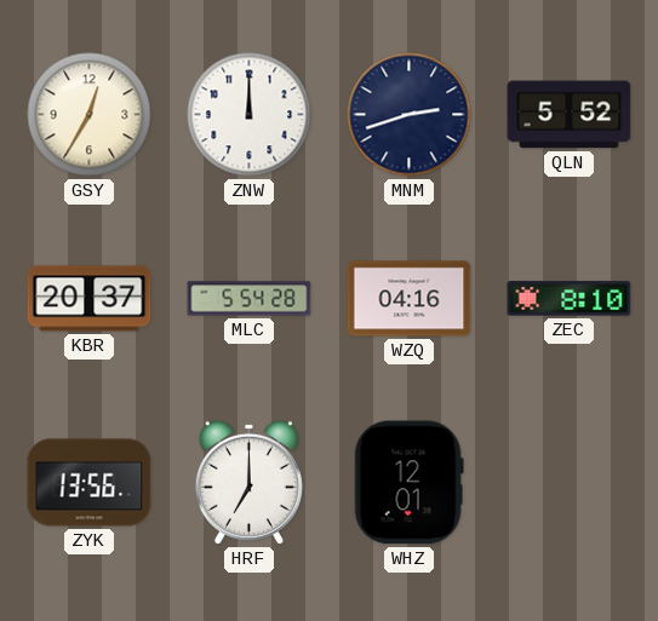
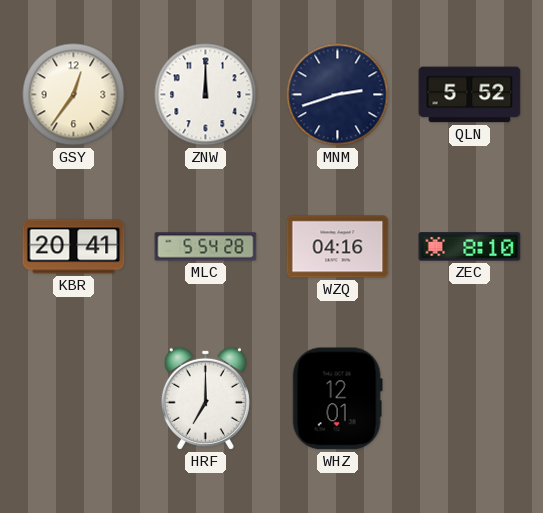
GSY: 12:35 -> 12:36 (74, 95)
KBR: 20:37 -> 20:41 (74, 247)
ZYK: 13:56 -> none (90, 483)
